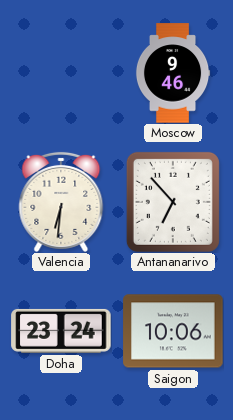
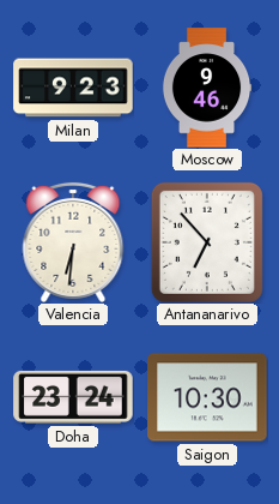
Milan: none -> 9:23 (73, 88)
Saigon: 10:06 -> 10:30 (207, 397)
